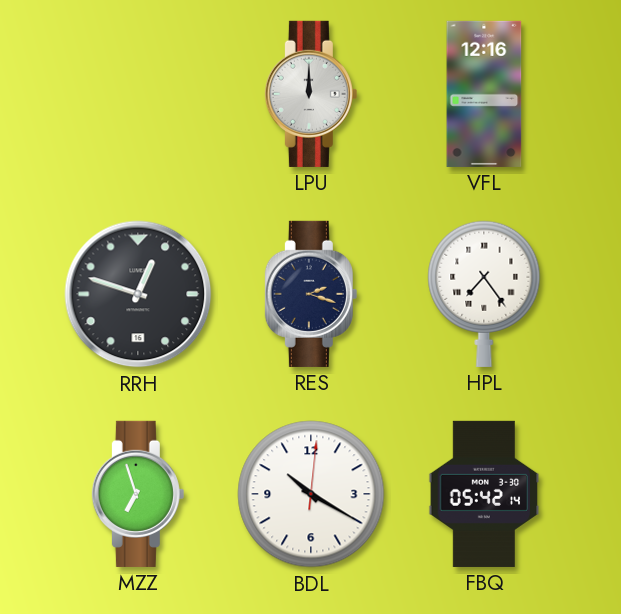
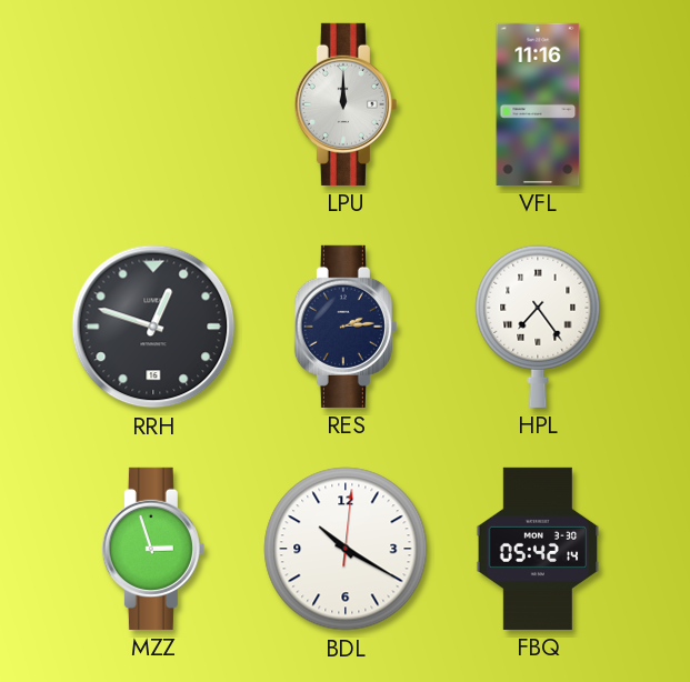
VFL: 12:16 -> 11:16 (538, 104)
RES: 2:18 -> 2:14 (346, 327)
MZZ: 6:57 -> 2:57 (153, 549)
